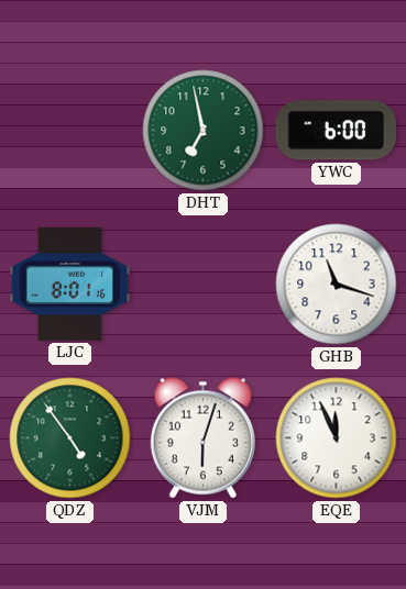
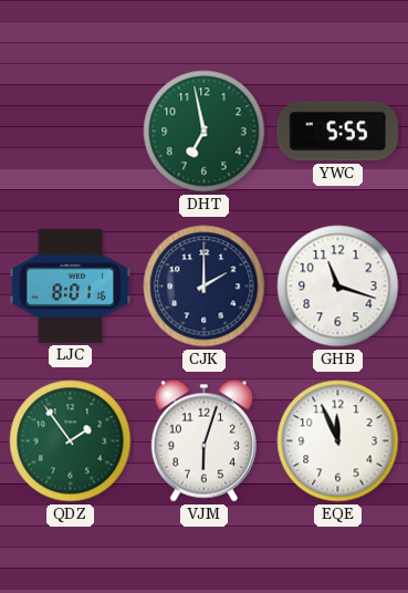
YWC: 6:00 -> 5:55 (338, 132)
CJK: none -> 2:00 (205, 287)
QDZ: 4:54 -> 1:54 (71, 441)
